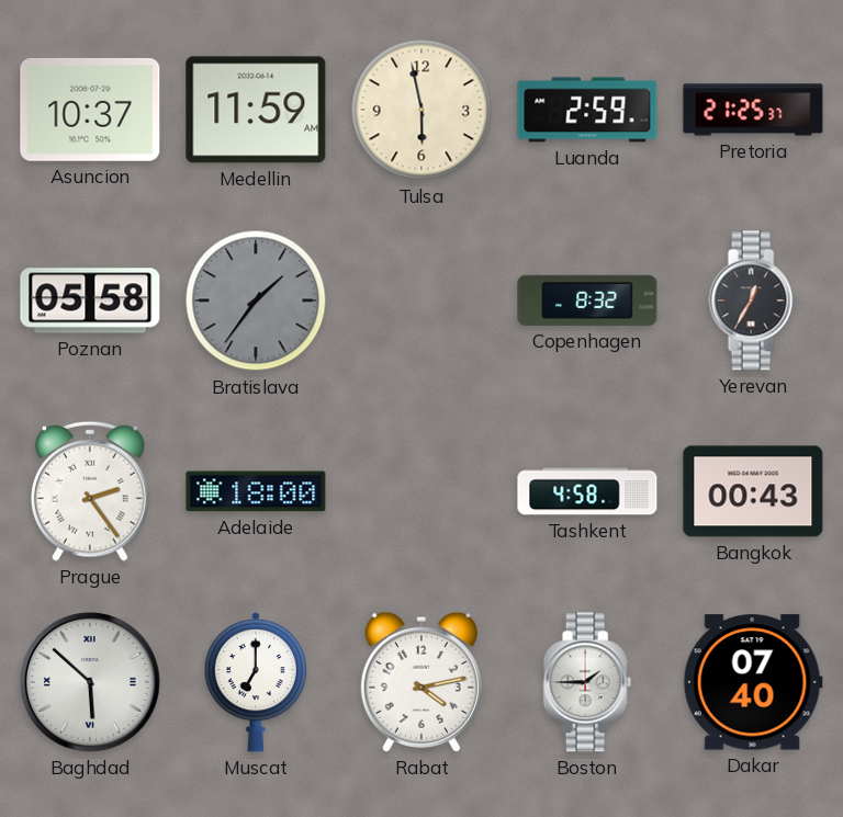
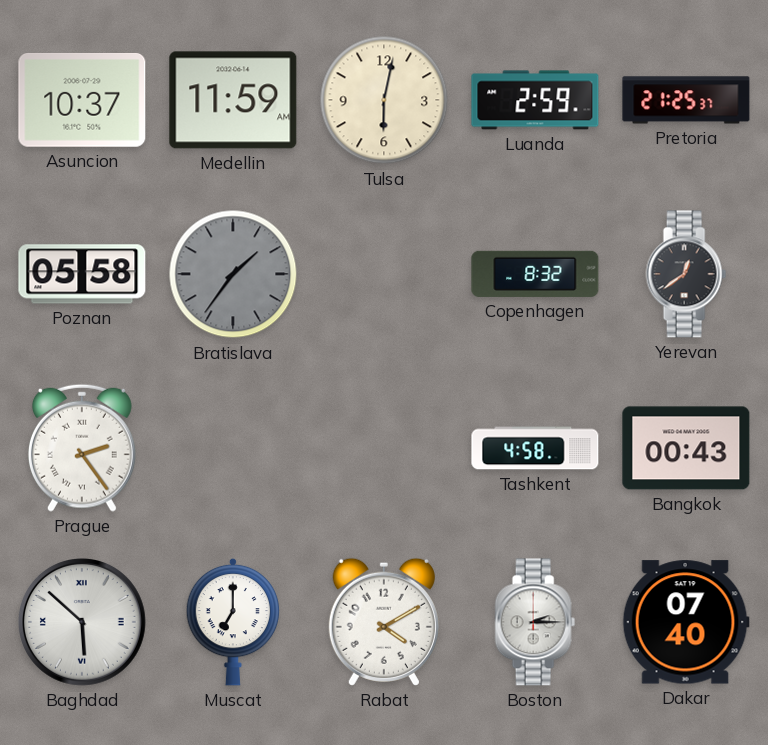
Tulsa: 5:58 -> 6:02 (384, 100)
Yerevan: 12:35 -> 12:39 (686, 274)
Adelaide: 18:00 -> none (256, 491)
Rabat: 4:13 -> 4:10 (384, 622)
Boston: 1:45 -> 2:15 (535, 622)
